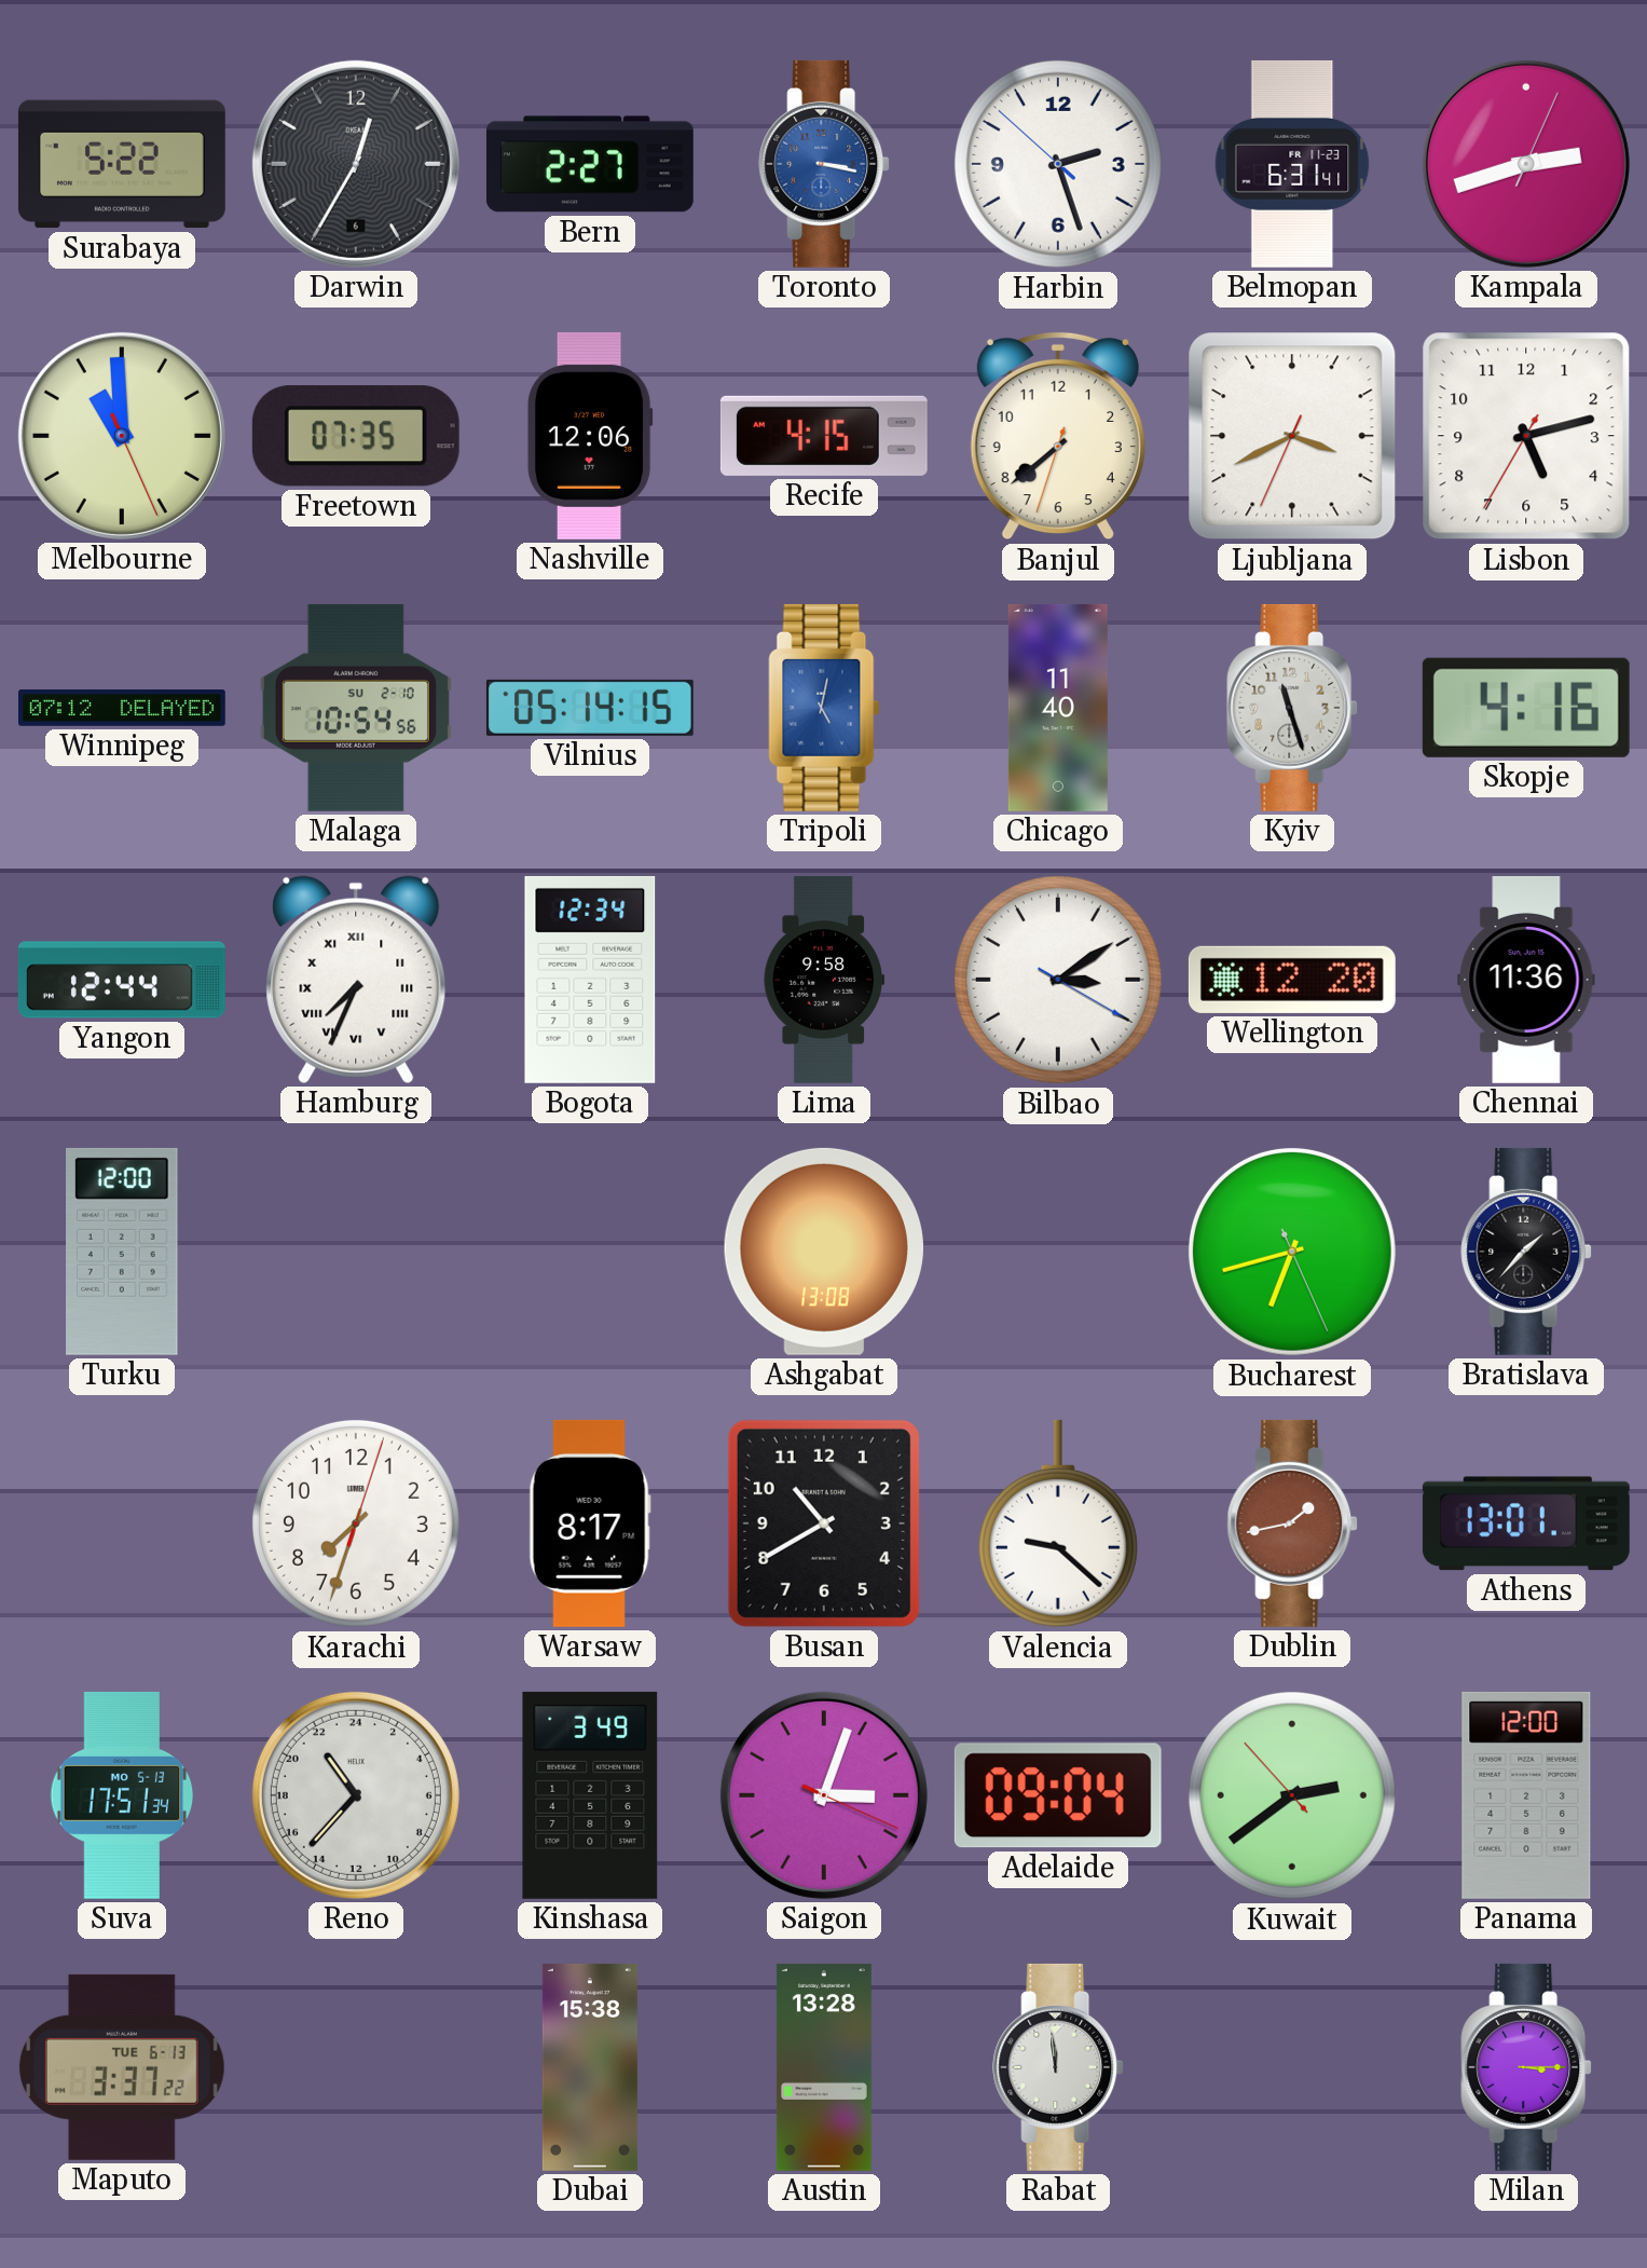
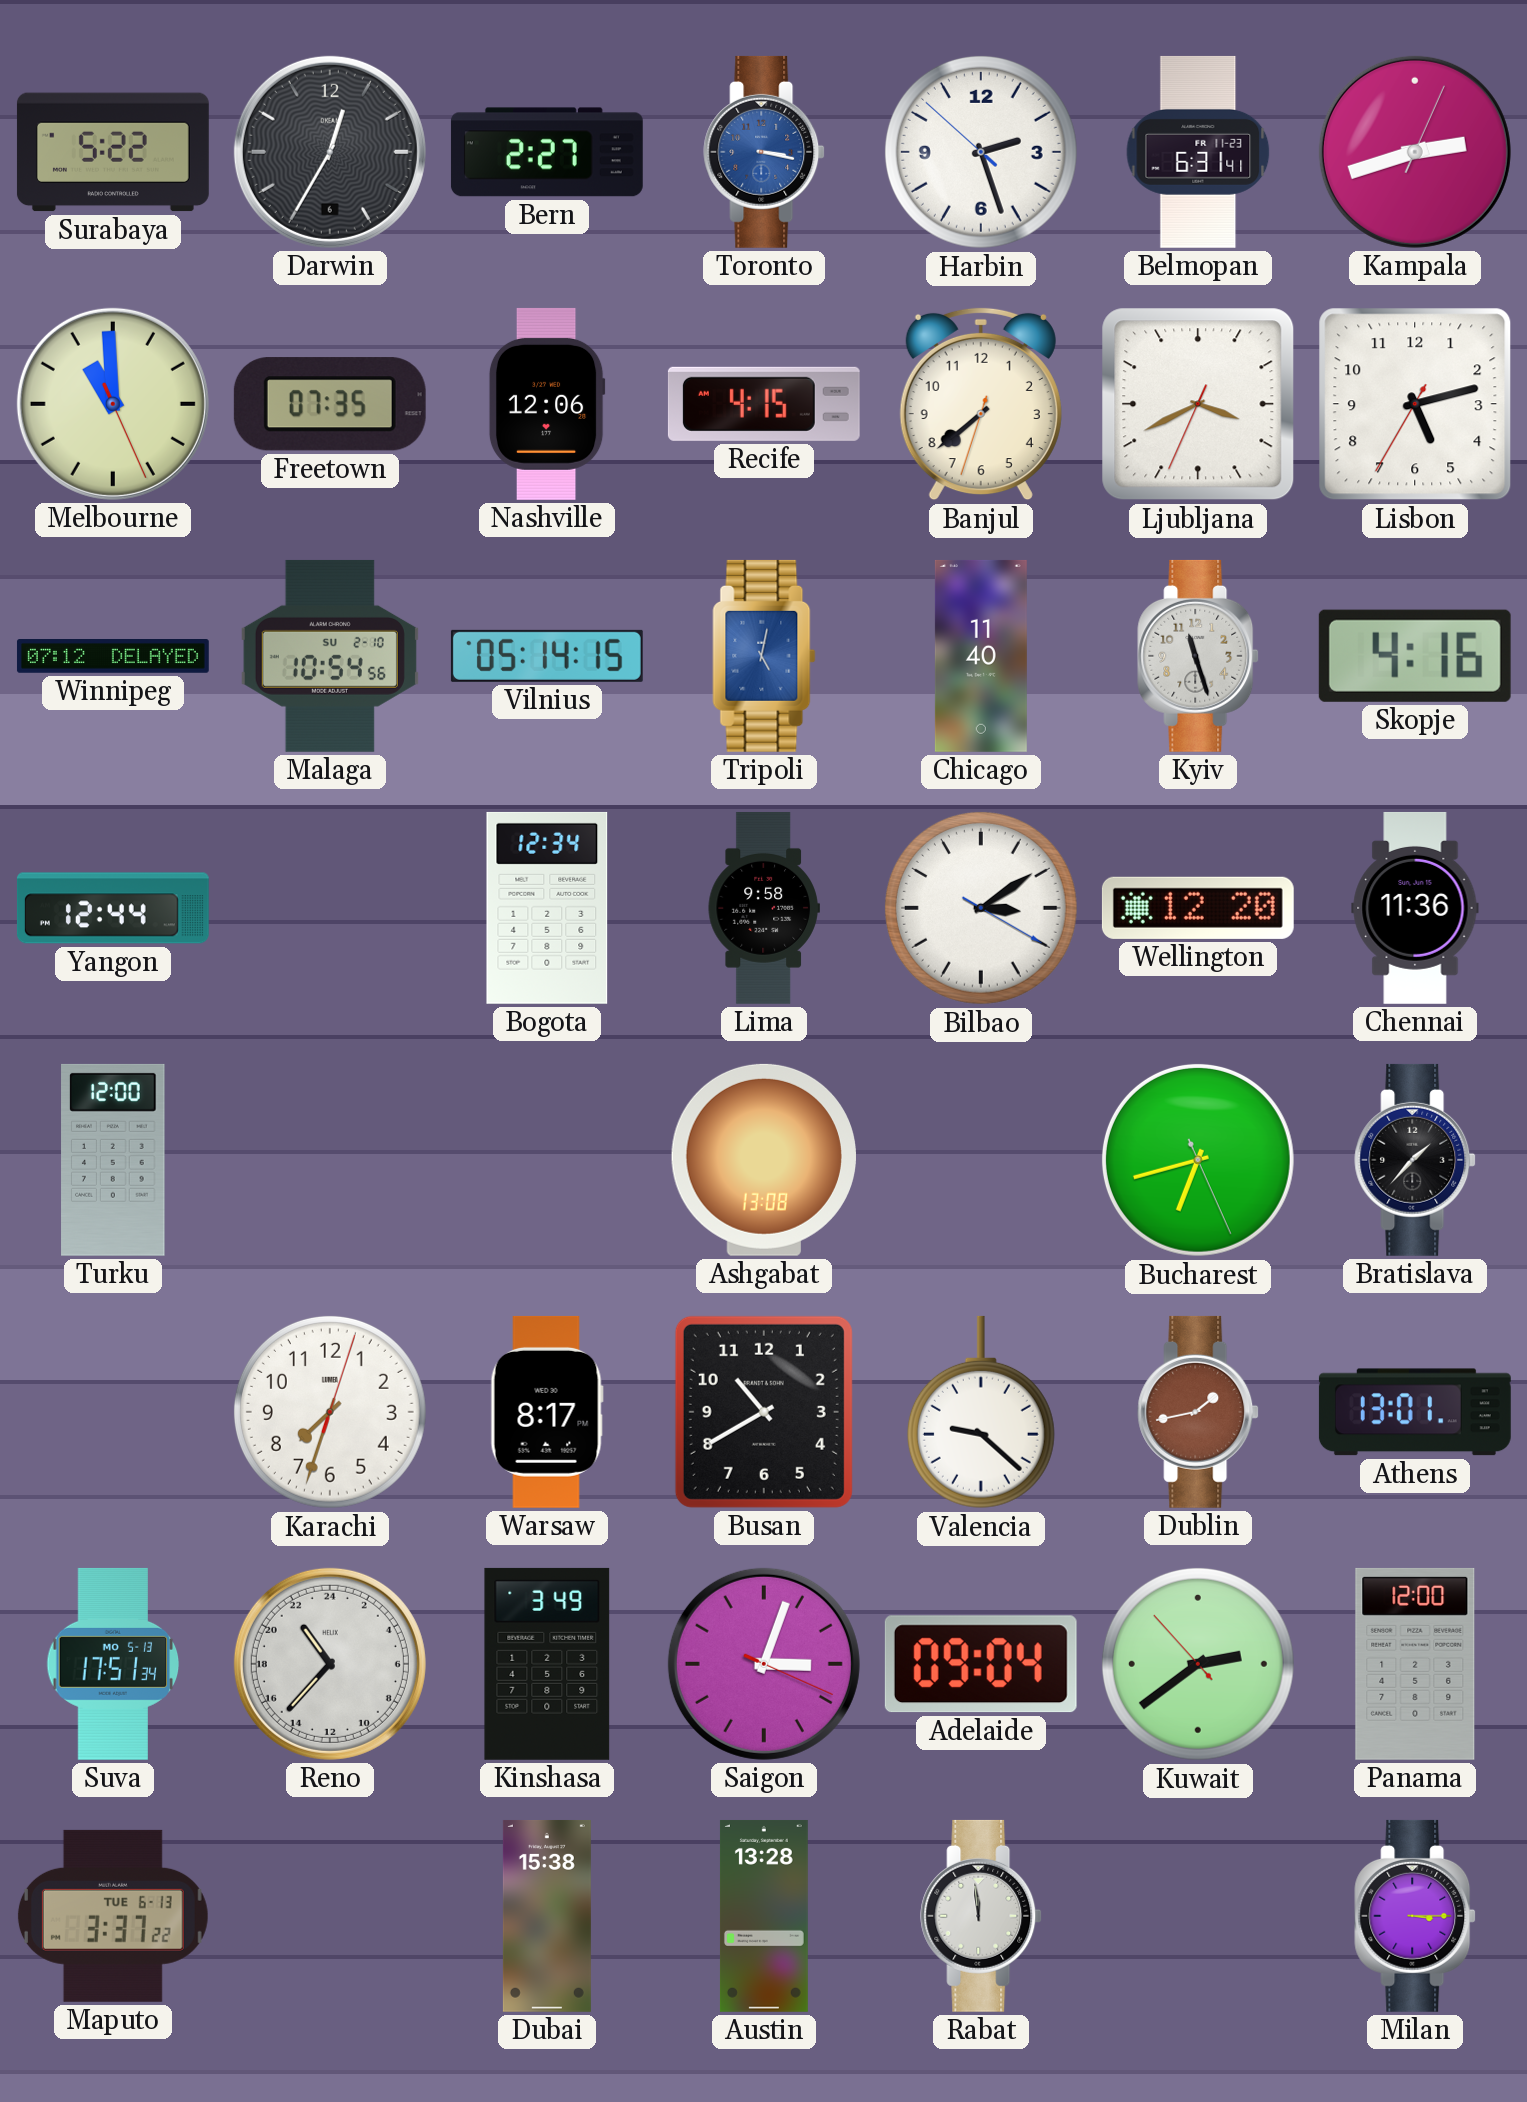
Hamburg: 7:34 -> none (356, 980)
